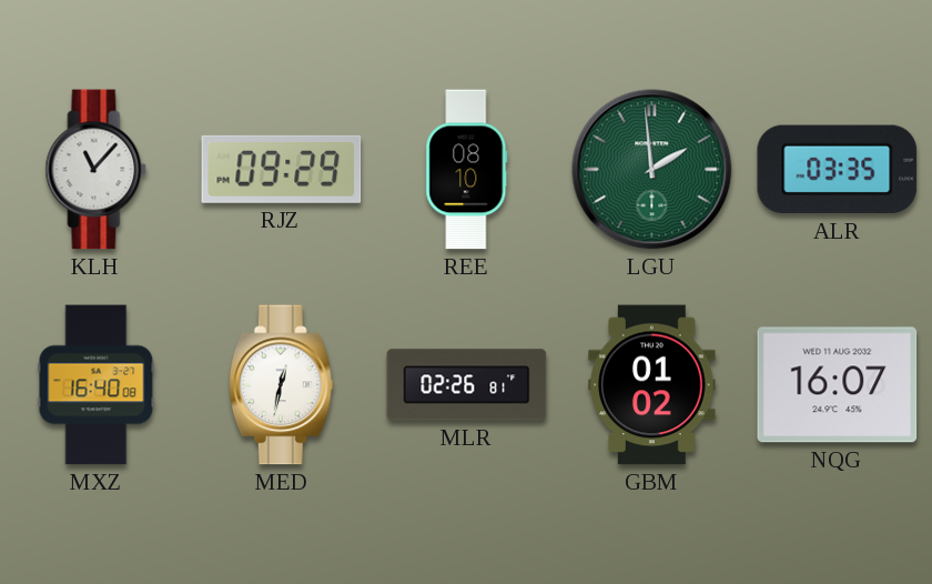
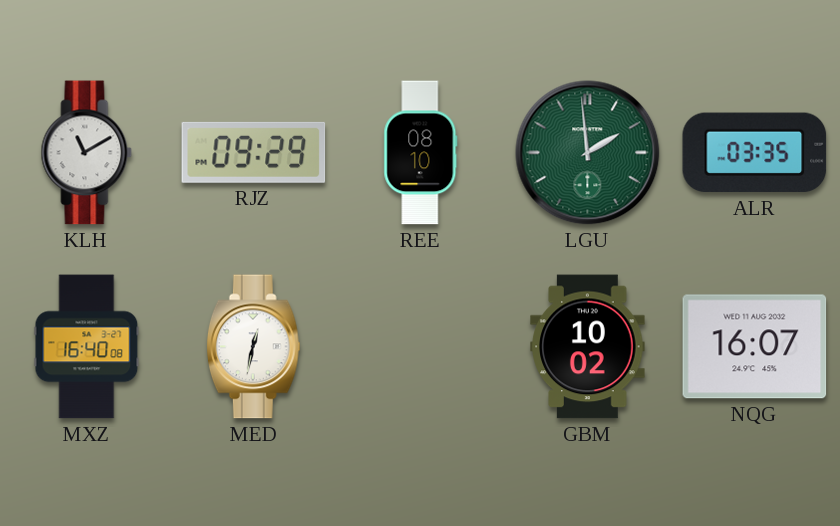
KLH: 11:07 -> 11:10 (87, 153)
MLR: 02:26 -> none (467, 385)
GBM: 01:02 -> 10:02 (588, 347)
